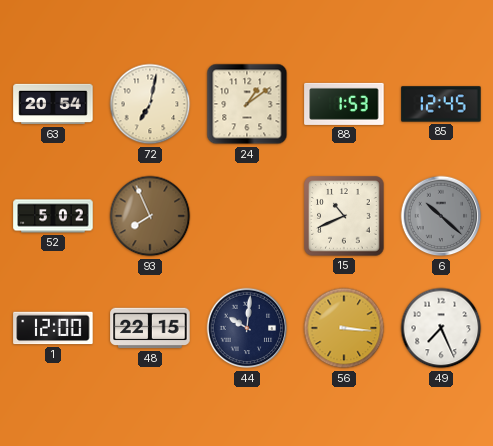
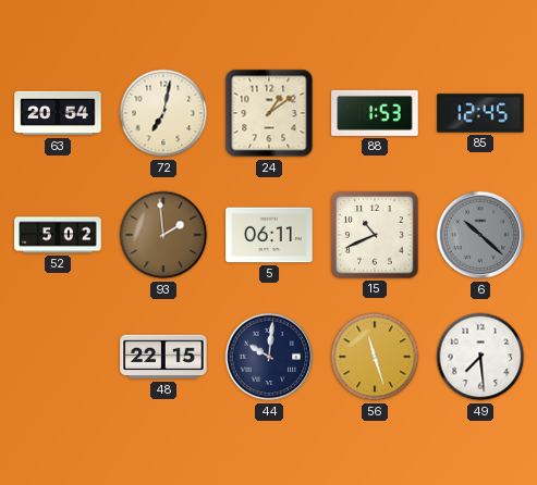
93: 7:56 -> 1:59 (163, 235)
5: none -> 06:11 (269, 235)
1: 12:00 -> none (53, 328)
56: 3:16 -> 11:27 (375, 357)
49: 7:26 -> 7:29 (480, 357)
